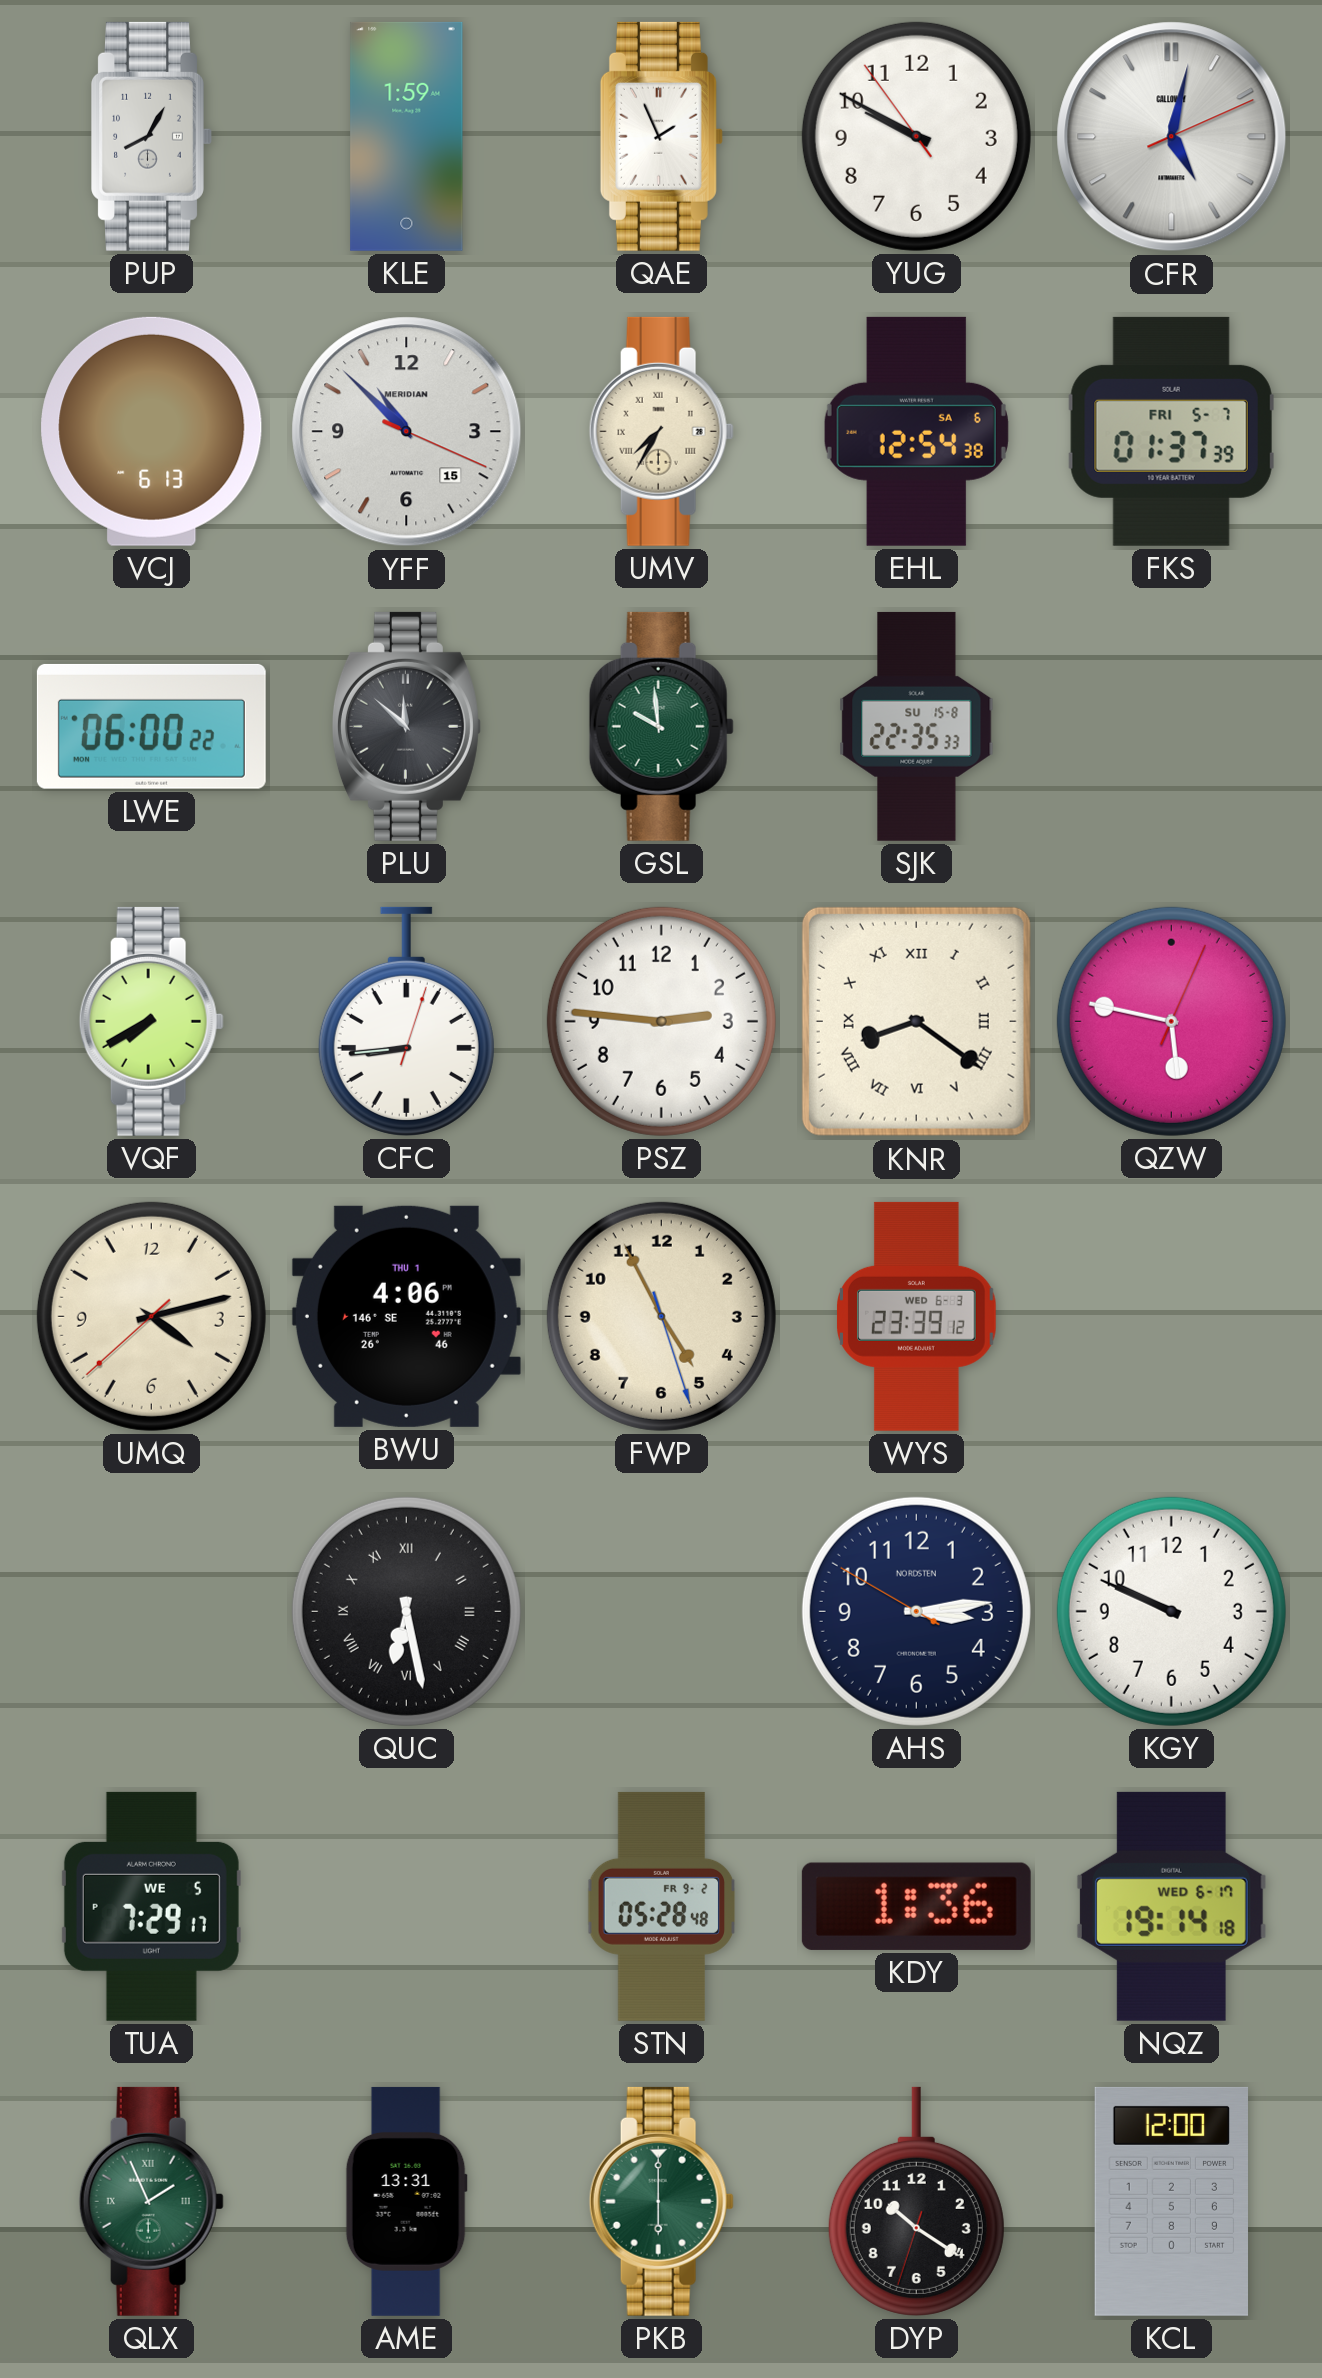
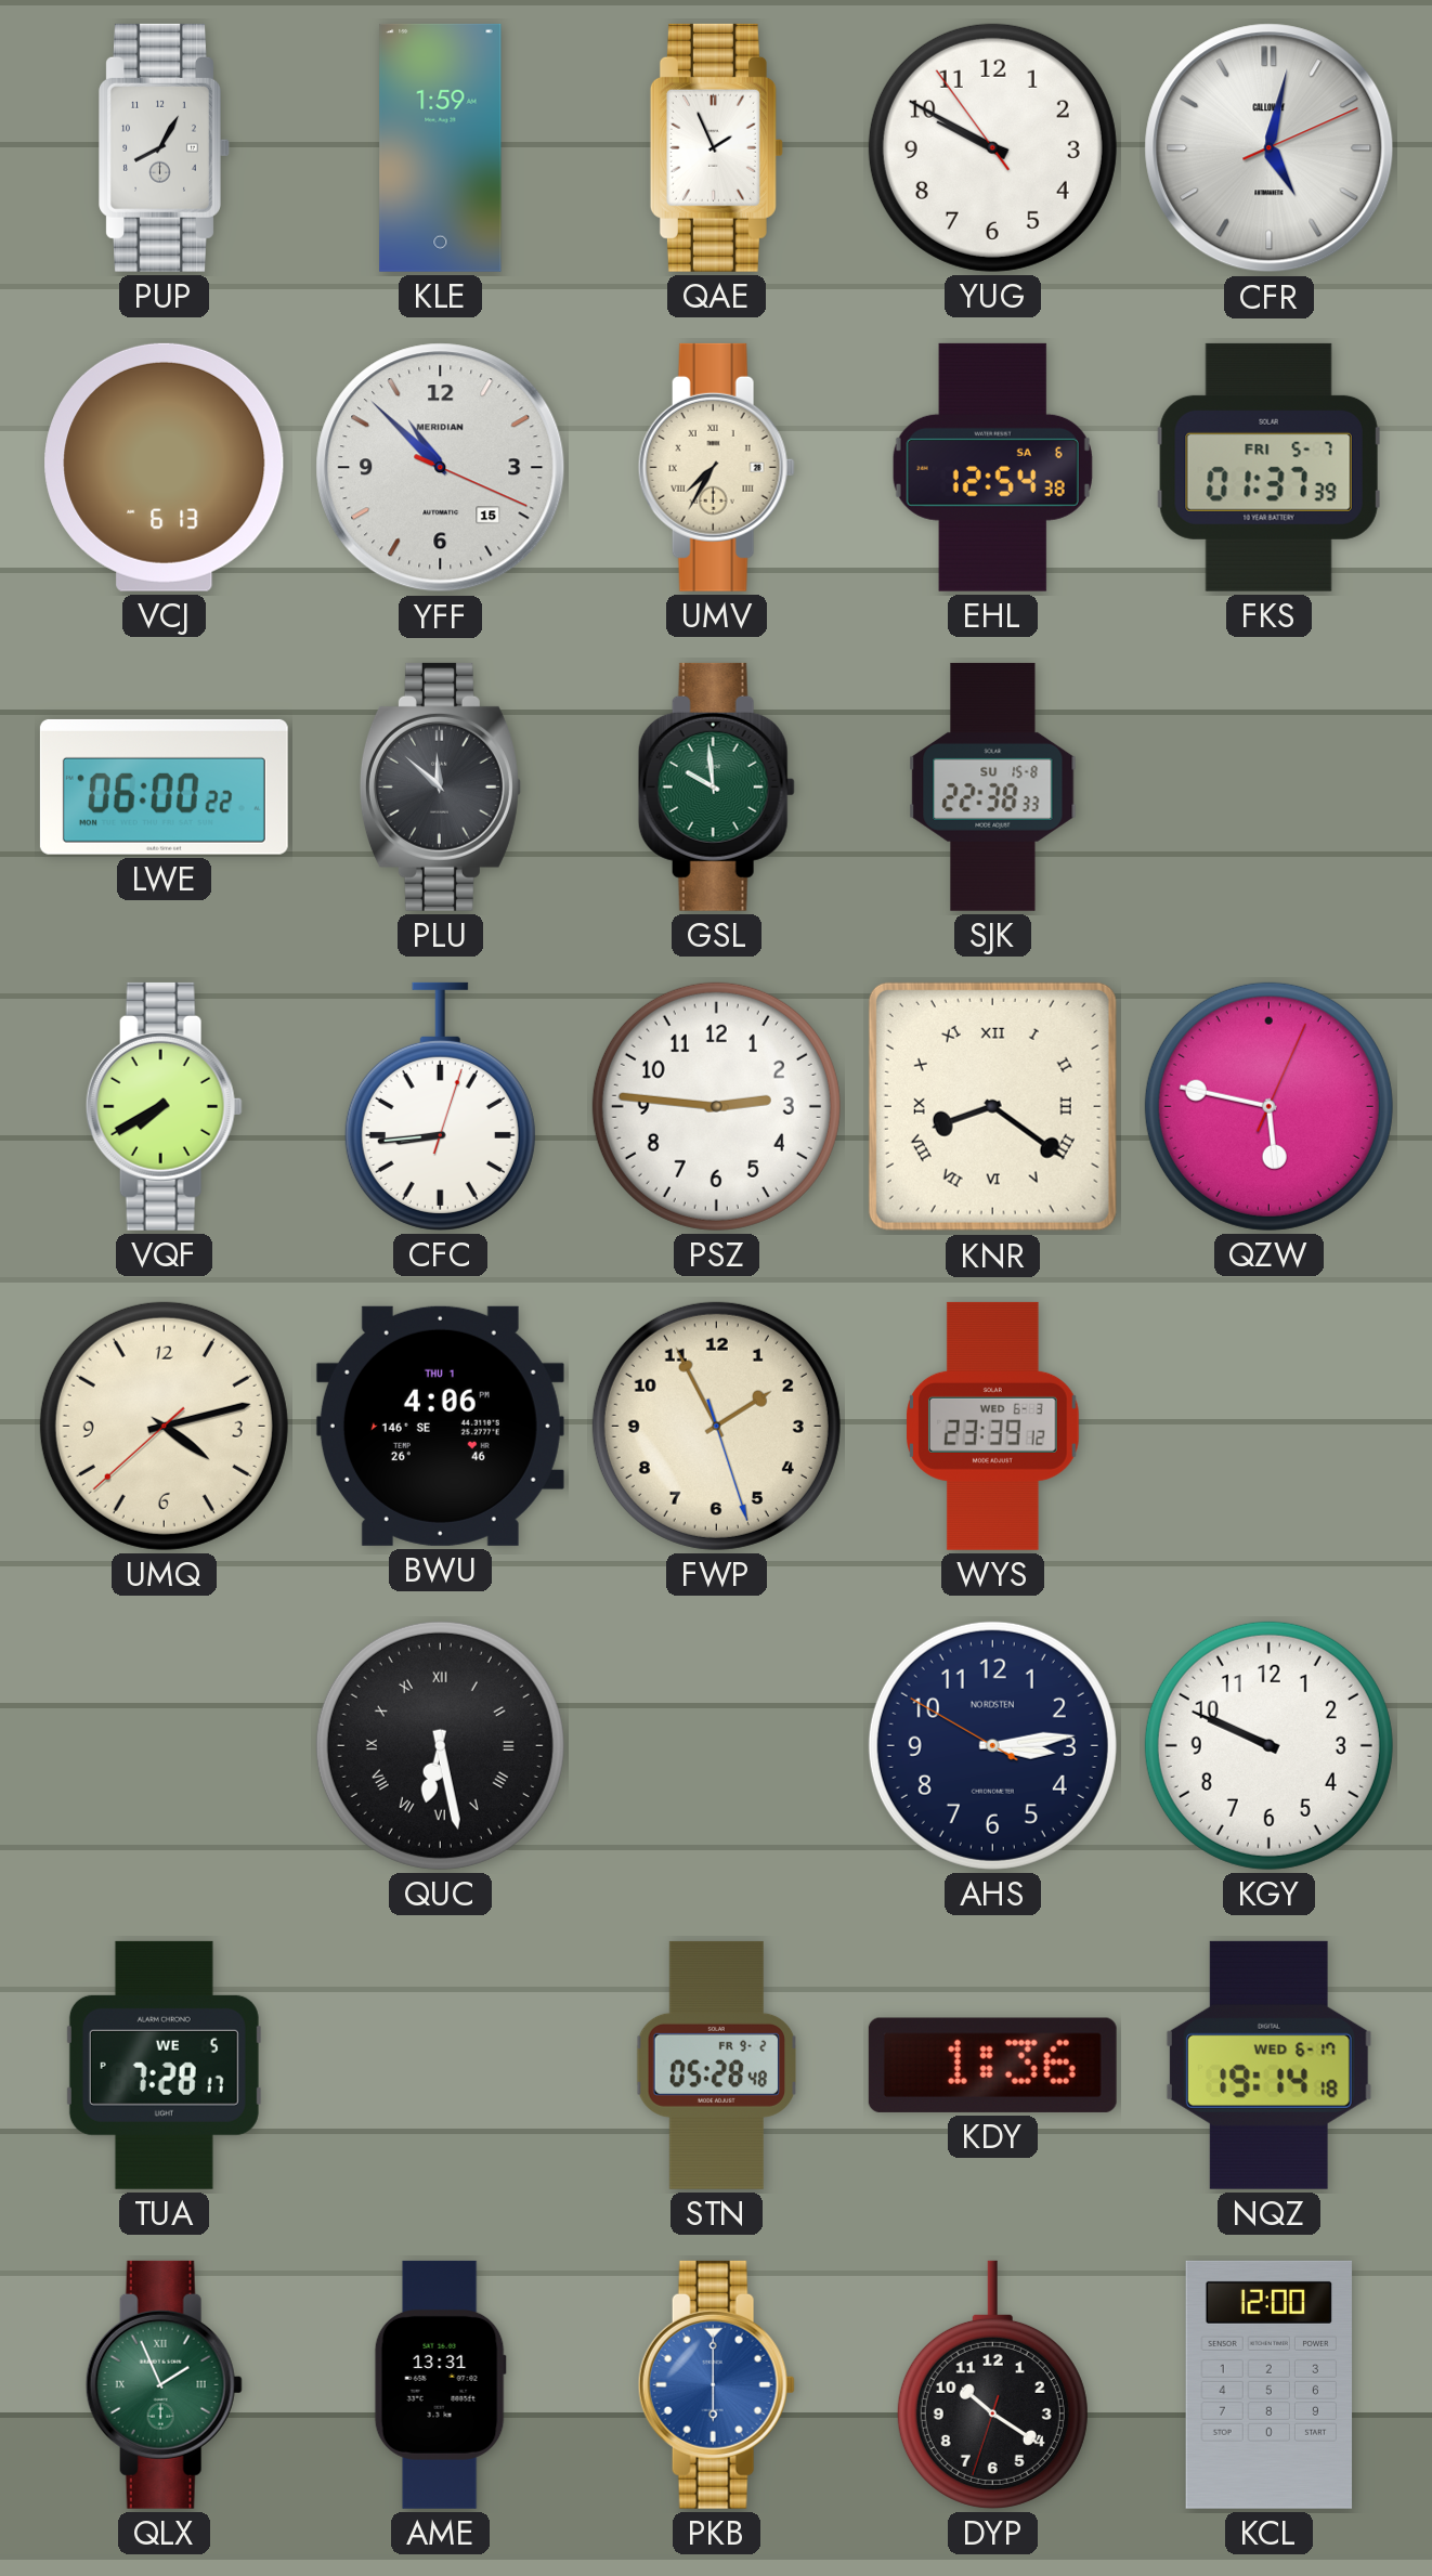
SJK: 22:35 -> 22:38 (993, 786)
FWP: 4:55 -> 1:55 (716, 1426)
TUA: 7:29 -> 7:28 (164, 2065)
PKB dial: green -> blue (716, 2384)
